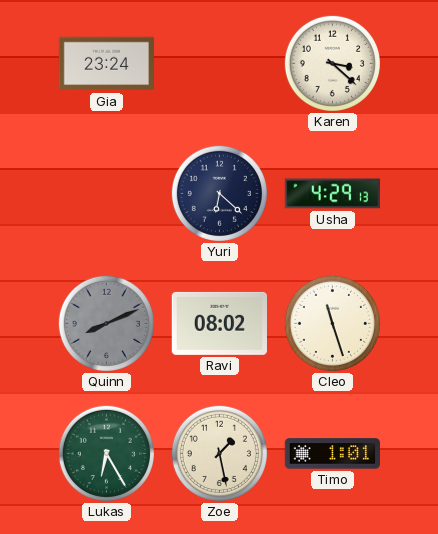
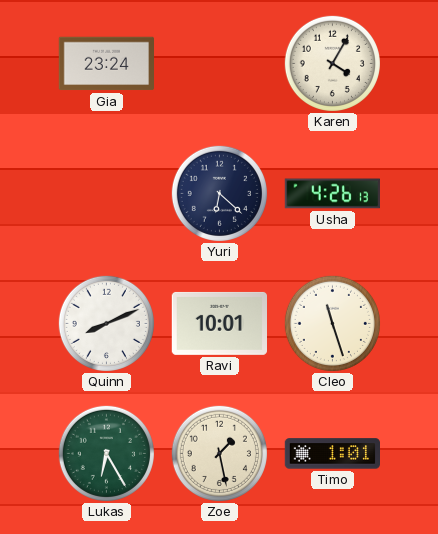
Karen: 3:22 -> 4:05 (332, 63)
Usha: 4:29 -> 4:26 (332, 194)
Quinn dial: grey -> white (106, 323)
Ravi: 08:02 -> 10:01 (219, 323)
